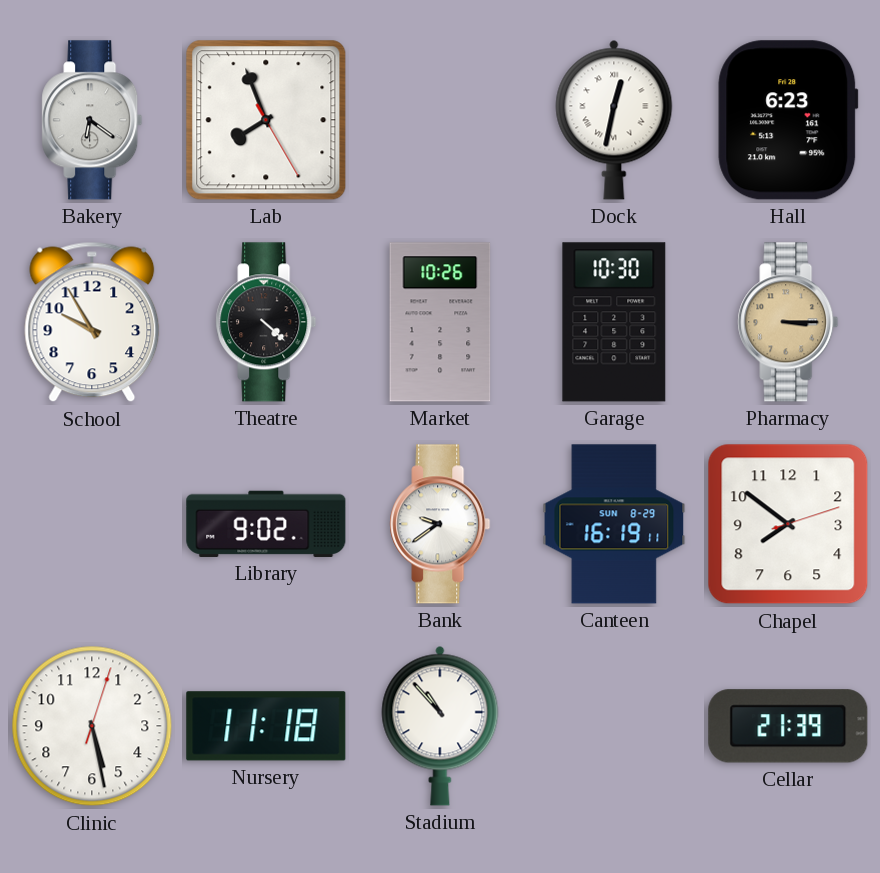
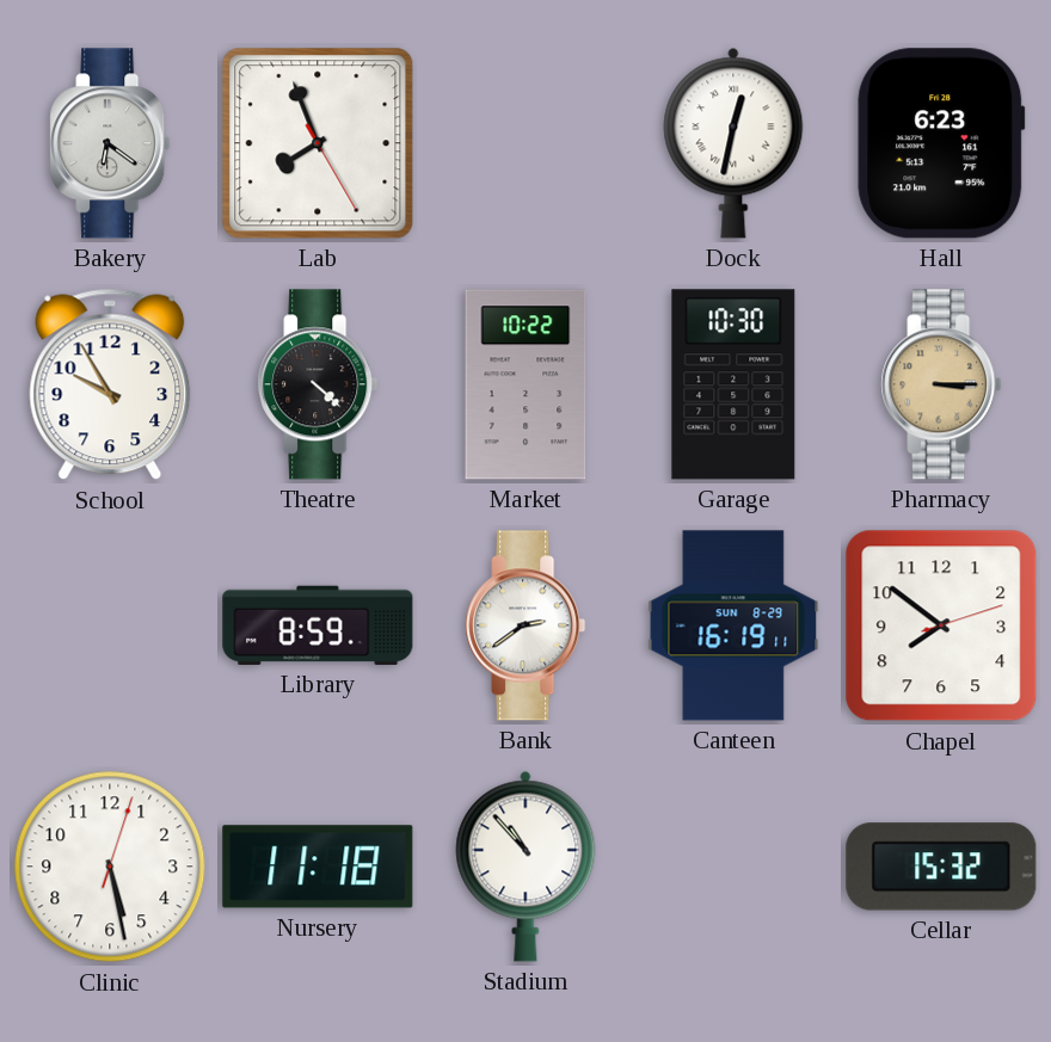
Market: 10:26 -> 10:22 (525, 384)
Library: 9:02 -> 8:59 (318, 625)
Bank: 9:39 -> 2:39 (525, 625)
Cellar: 21:39 -> 15:32 (941, 867)
